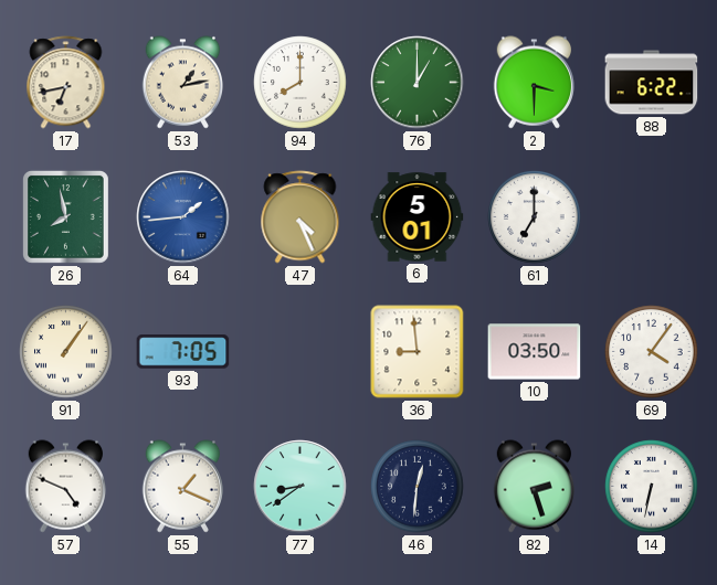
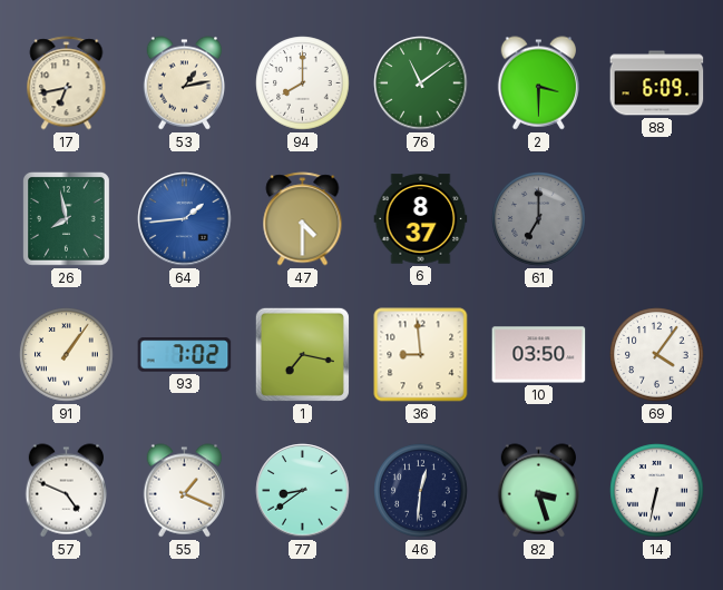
76: 1:00 -> 11:09 (421, 83)
88: 6:22 -> 6:09 (657, 83)
47: 4:26 -> 4:30 (303, 219)
6: 5:01 -> 8:37 (421, 219)
61 dial: white -> grey (539, 219)
93: 7:05 -> 7:02 (185, 355)
1: none -> 7:17 (302, 354)
82: 2:27 -> 3:27 (538, 491)
